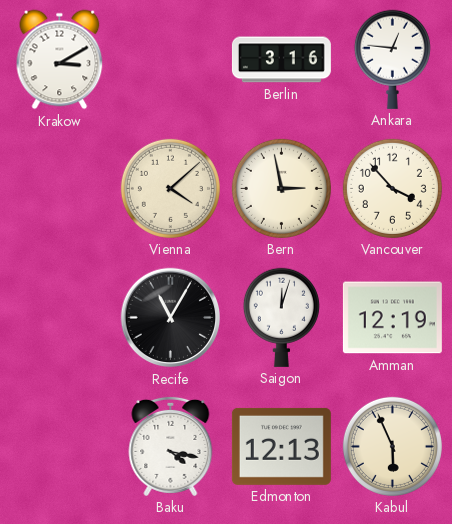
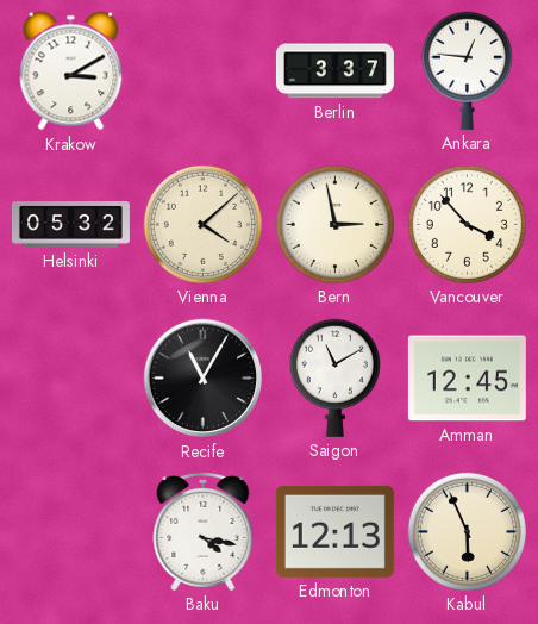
Berlin: 3:16 -> 3:37 (334, 71)
Helsinki: none -> 05:32 (70, 225)
Saigon: 12:03 -> 11:10 (334, 377)
Amman: 12:19 -> 12:45 (467, 379)
